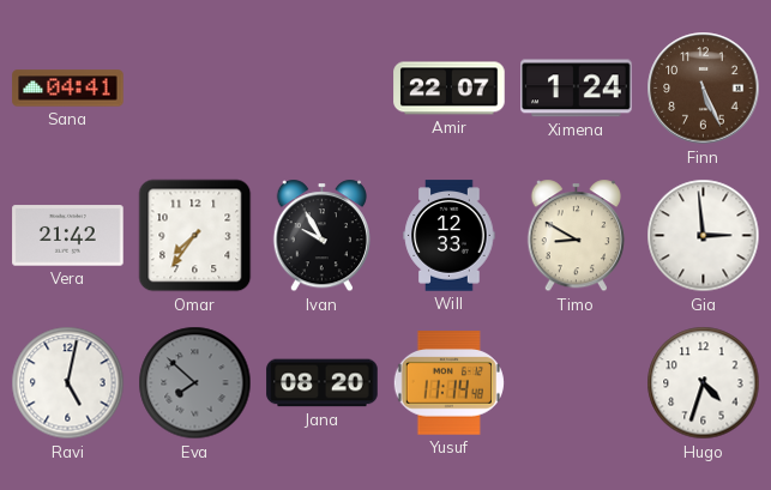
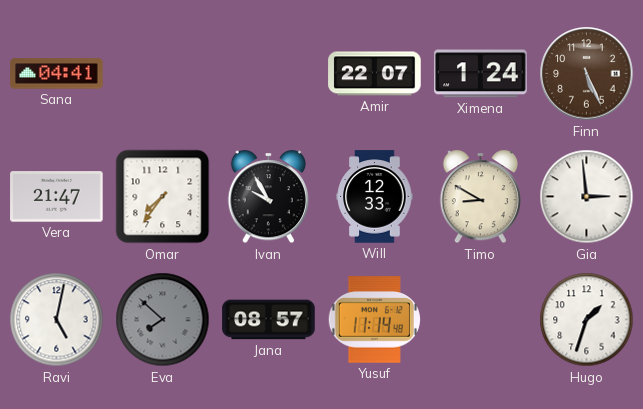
Vera: 21:42 -> 21:47 (57, 197)
Jana: 08:20 -> 08:57 (269, 320)
Hugo: 4:33 -> 1:33 (587, 320)
